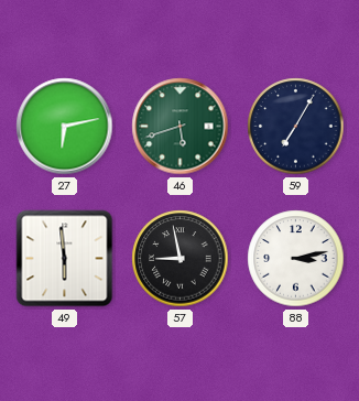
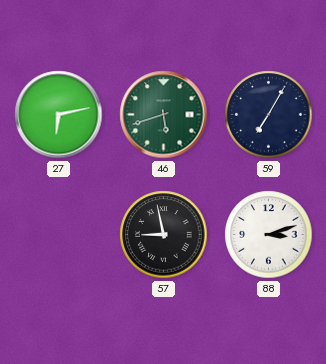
49: 5:59 -> none (65, 259)
88: 3:13 -> 3:12 (269, 235)
